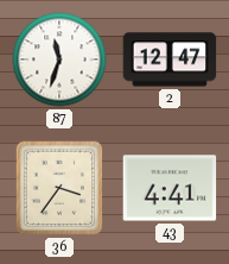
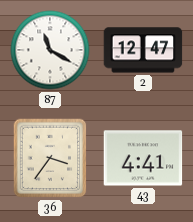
87: 11:33 -> 11:20 (50, 50)
